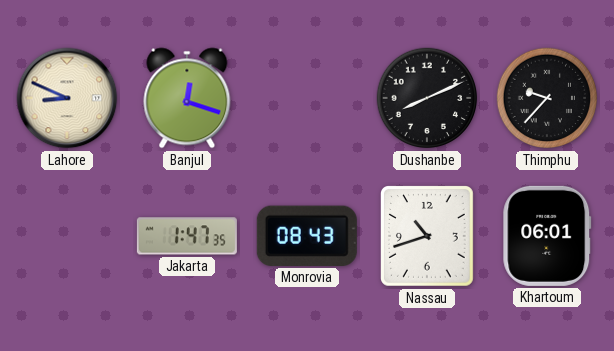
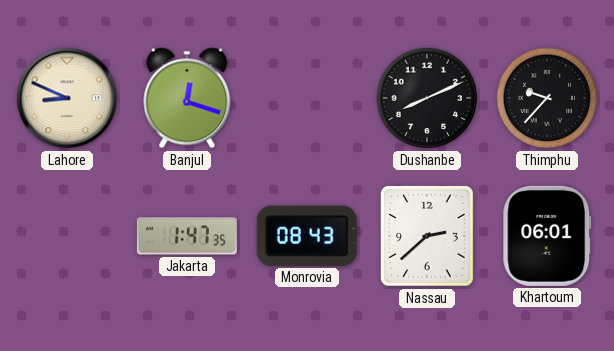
Nassau: 10:42 -> 2:38 (428, 237)
